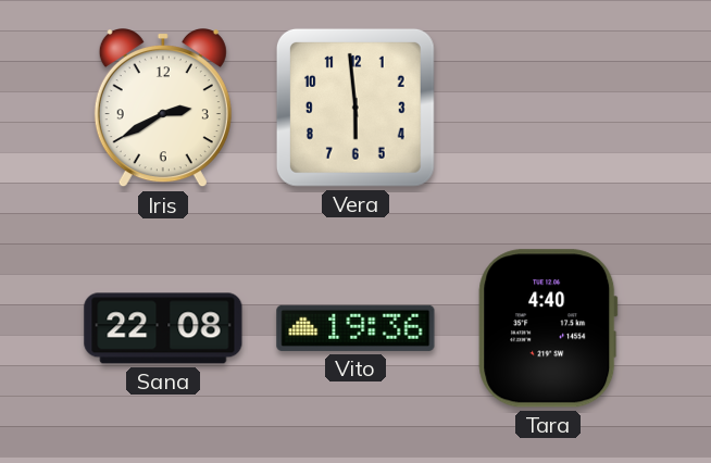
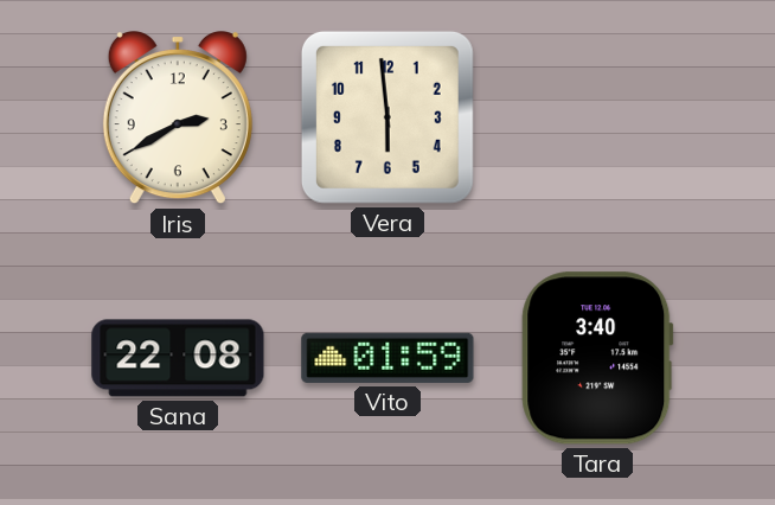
Vito: 19:36 -> 01:59 (387, 358)
Tara: 4:40 -> 3:40 (597, 358)
